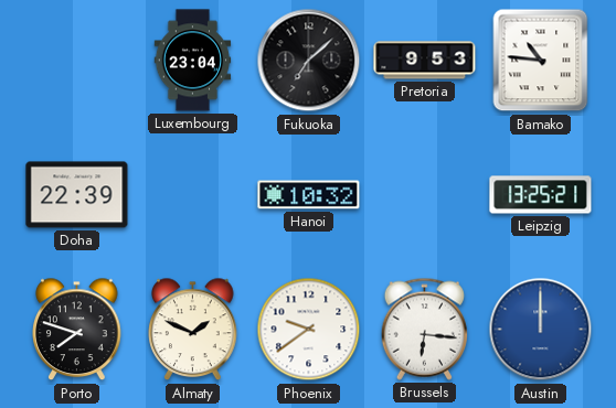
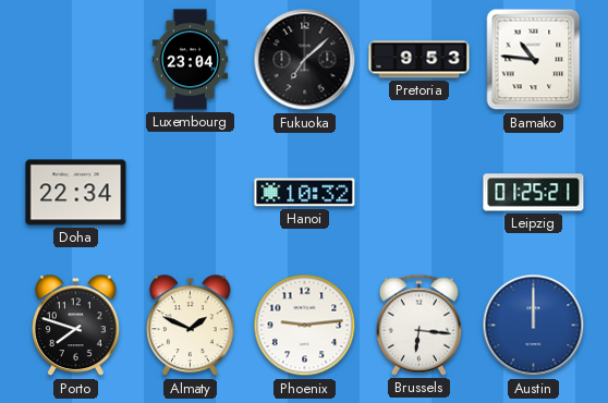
Doha: 22:39 -> 22:34 (76, 193)
Leipzig: 13:25 -> 01:25 (534, 193)
Phoenix: 9:39 -> 9:14 (305, 326)
